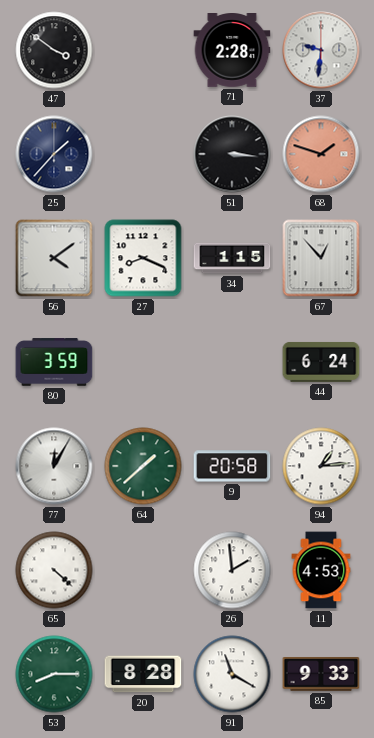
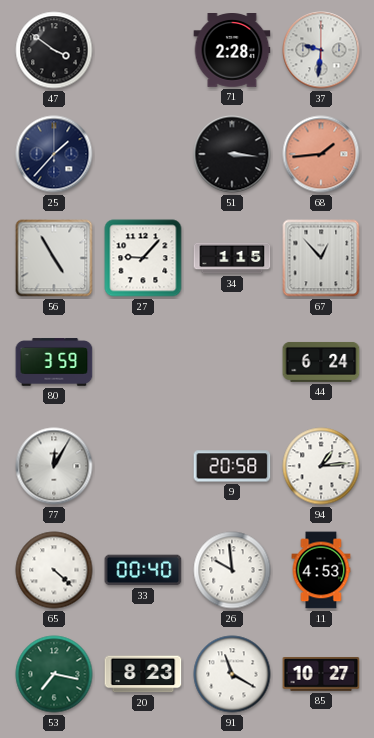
68: 1:48 -> 1:44 (321, 154)
56: 4:09 -> 4:55 (54, 258)
27: 8:19 -> 9:07 (143, 258)
64: 1:38 -> none (143, 466)
33: none -> 00:40 (143, 570)
26: 1:59 -> 9:59 (232, 570)
53: 8:15 -> 7:17 (54, 674)
20: 8:28 -> 8:23 (143, 674)
85: 9:33 -> 10:27 (321, 675)
